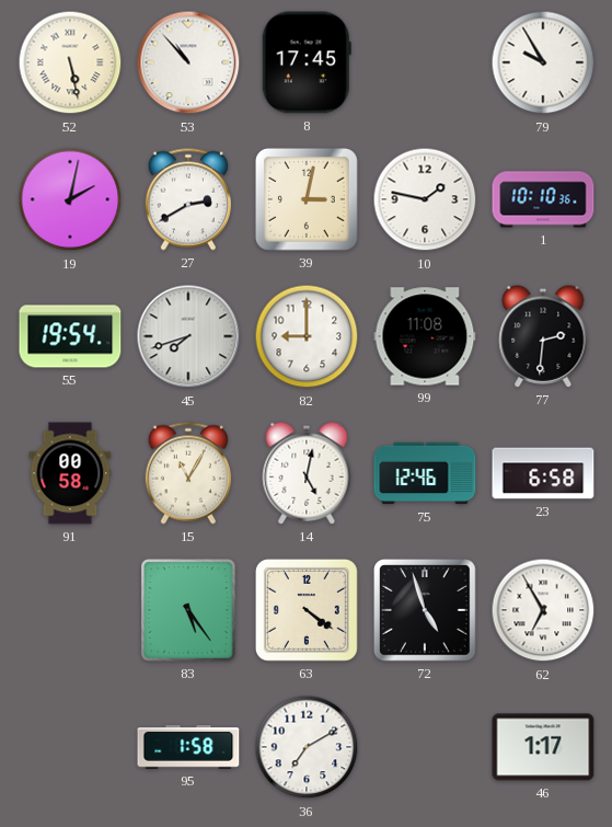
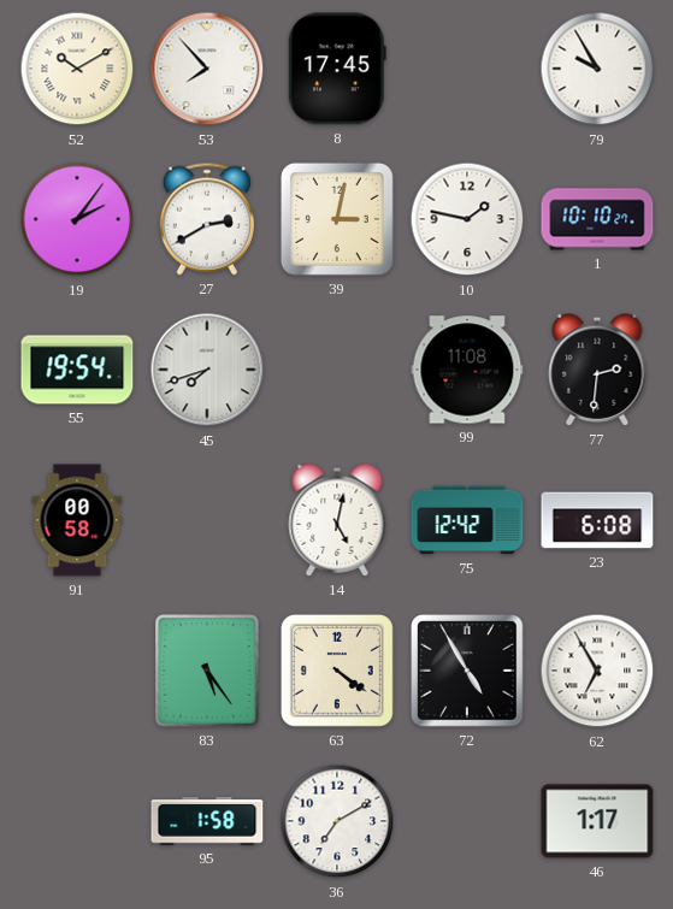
52: 5:28 -> 10:10 (77, 69)
53: 10:53 -> 7:53 (207, 69)
19: 2:02 -> 2:06 (77, 219)
1: 10:10:36 -> 10:10:27 (597, 219)
82: 9:00 -> none (307, 336)
15: 11:05 -> none (188, 473)
75: 12:46 -> 12:42 (467, 520)
23: 6:58 -> 6:08 (597, 520)
72: 4:57 -> 4:55 (468, 672)
